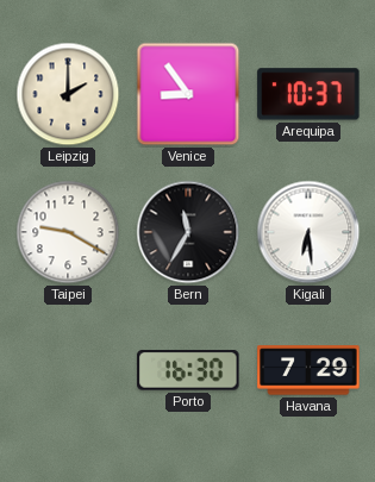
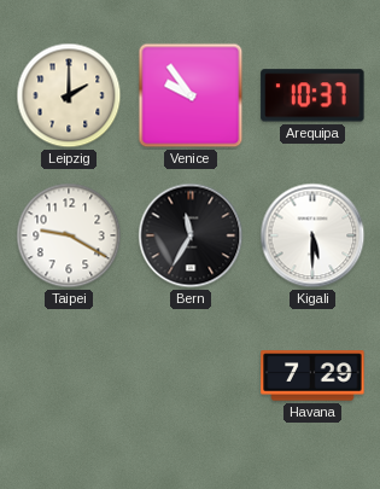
Venice: 8:54 -> 9:54 (191, 95)
Kigali: 6:29 -> 5:30 (312, 235)
Porto: 16:30 -> none (188, 370)
